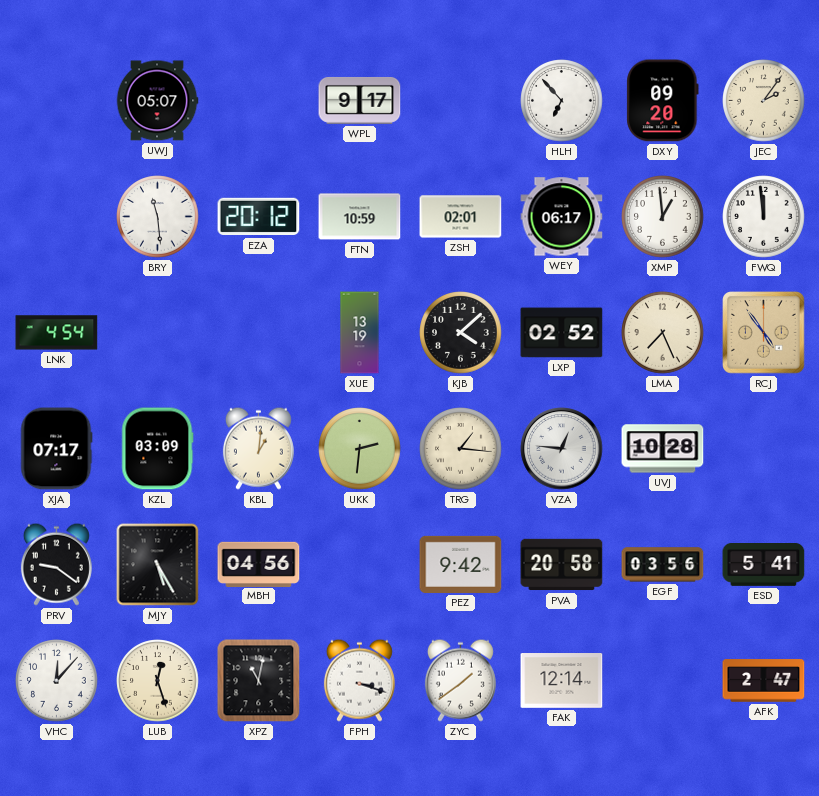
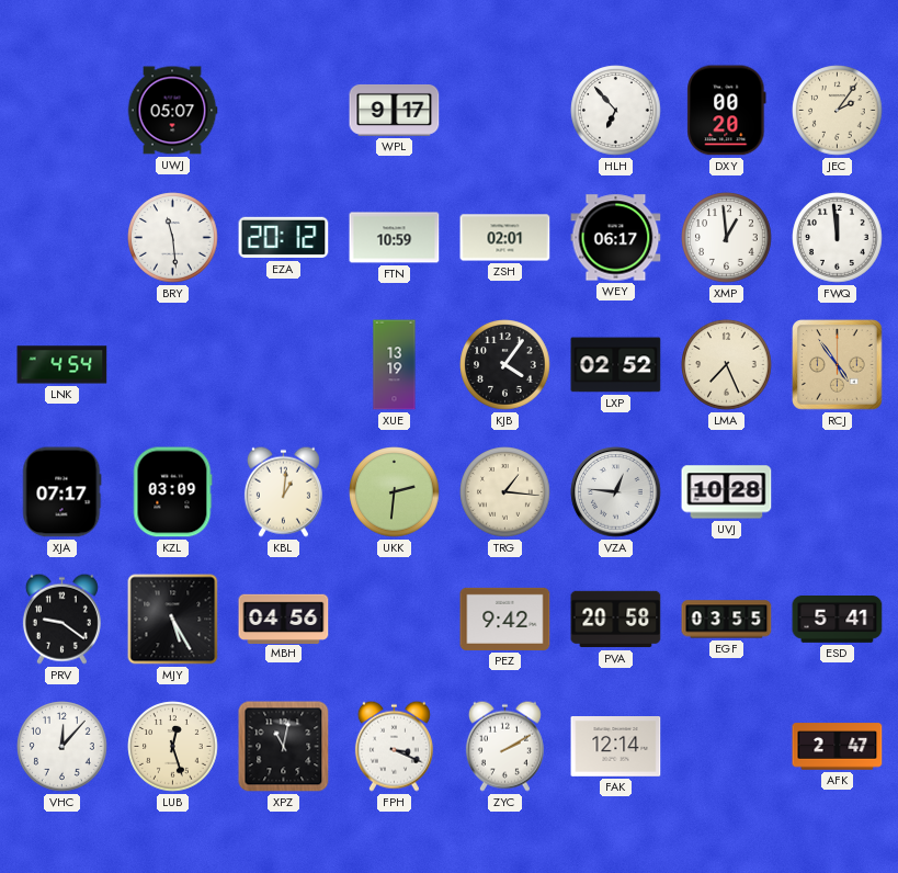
DXY: 09:20 -> 00:20 (727, 111)
KJB: 4:08 -> 4:06 (505, 365)
EGF: 03:56 -> 03:55 (727, 620)
FPH: 3:18 -> 3:19 (394, 746)
ZYC: 1:39 -> 2:10 (504, 746)
